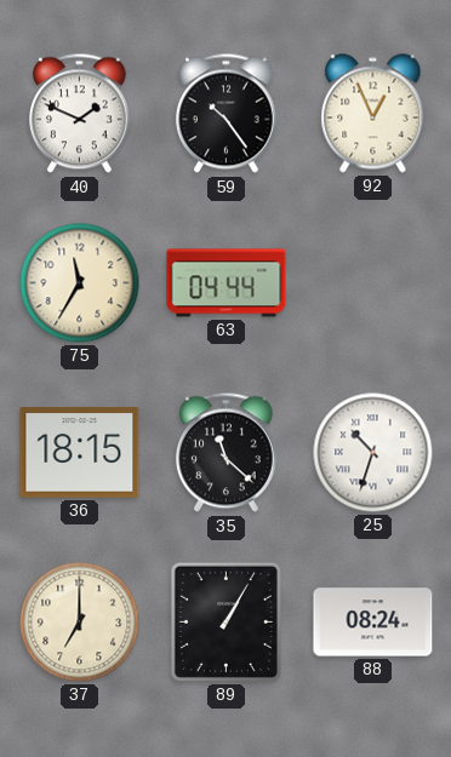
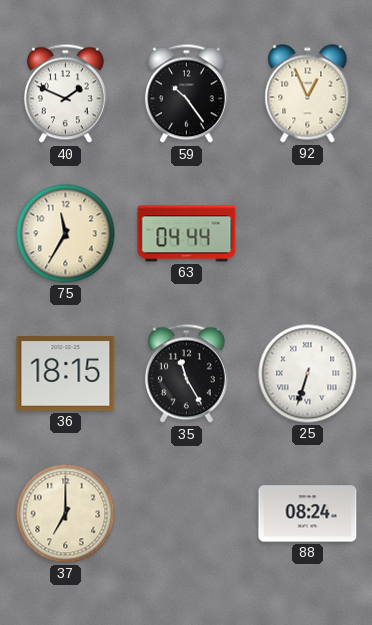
35: 11:22 -> 11:25 (186, 374)
25: 10:33 -> 6:33 (308, 374)
89: 1:05 -> none (225, 621)
